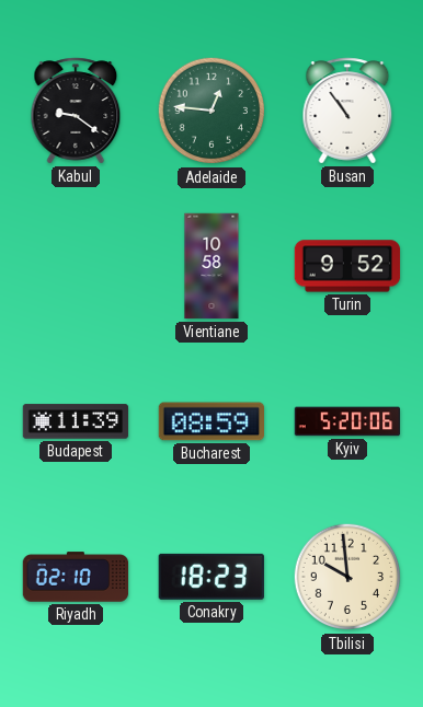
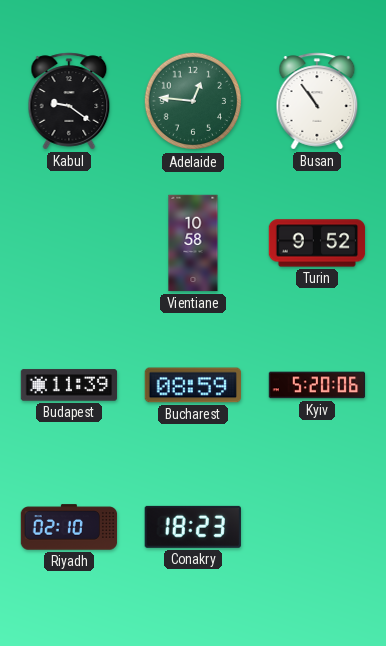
Tbilisi: 9:59 -> none (347, 577)
